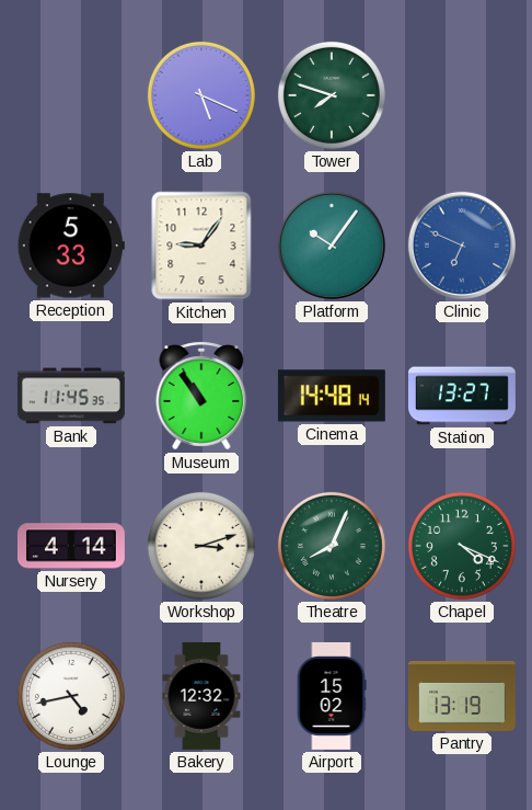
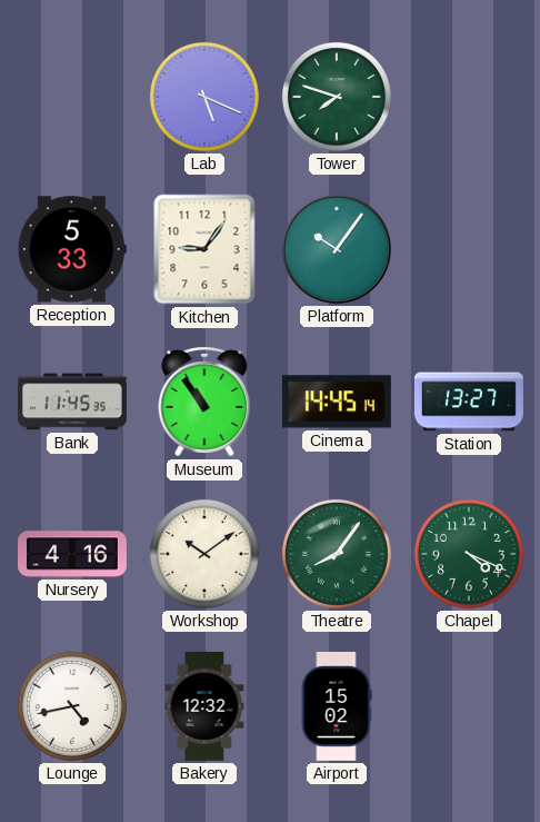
Clinic: 6:49 -> none (462, 246)
Cinema: 14:48 -> 14:45 (337, 402)
Nursery: 4:14 -> 4:16 (72, 554)
Workshop: 3:12 -> 10:09 (204, 554)
Theatre: 8:04 -> 8:06 (337, 554)
Pantry: 13:19 -> none (462, 696)
